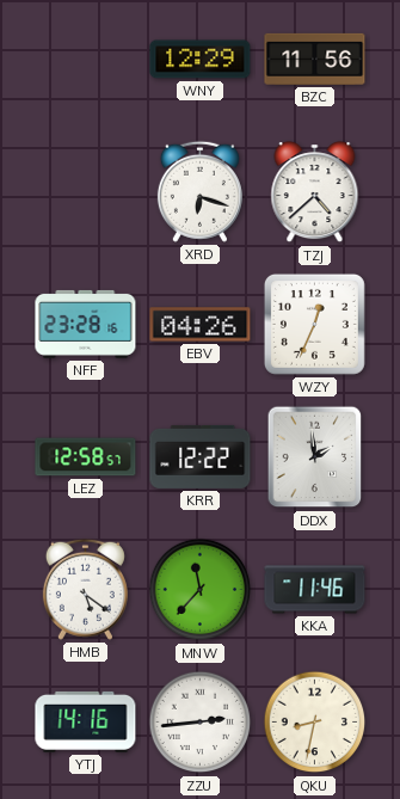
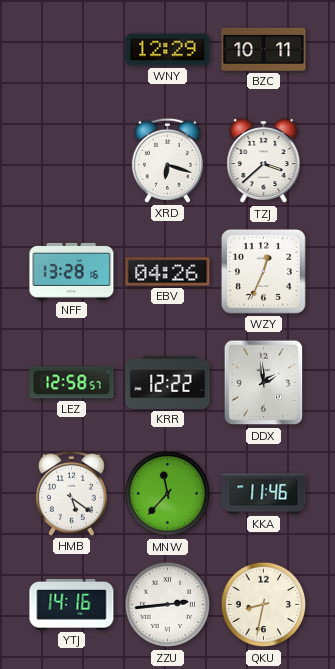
BZC: 11:56 -> 10:11 (264, 49)
TZJ: 4:38 -> 3:38 (264, 161)
NFF: 23:28 -> 13:28 (72, 271)
